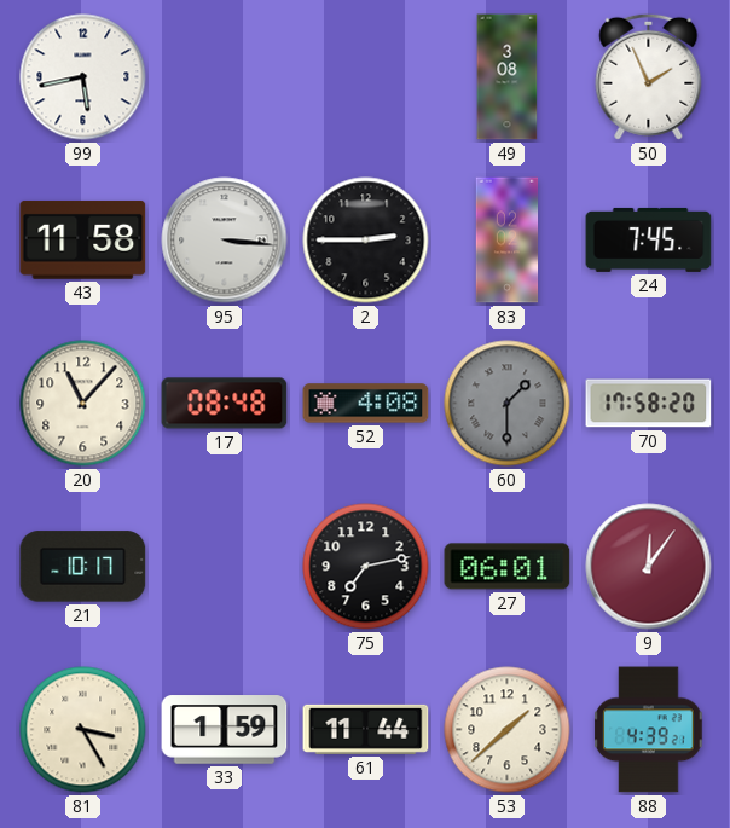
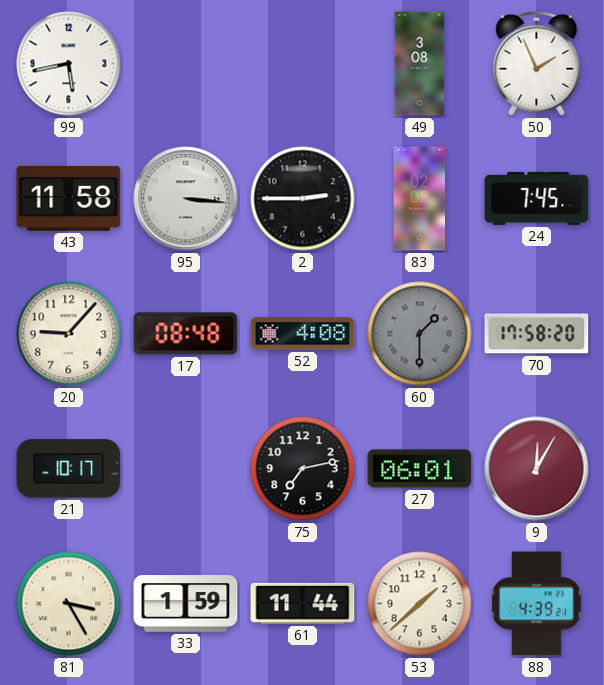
20: 11:07 -> 9:07 (69, 334)
9: 12:06 -> 12:05 (537, 469)
